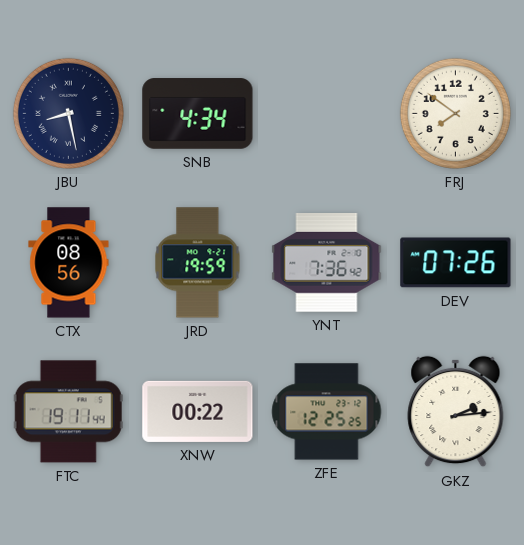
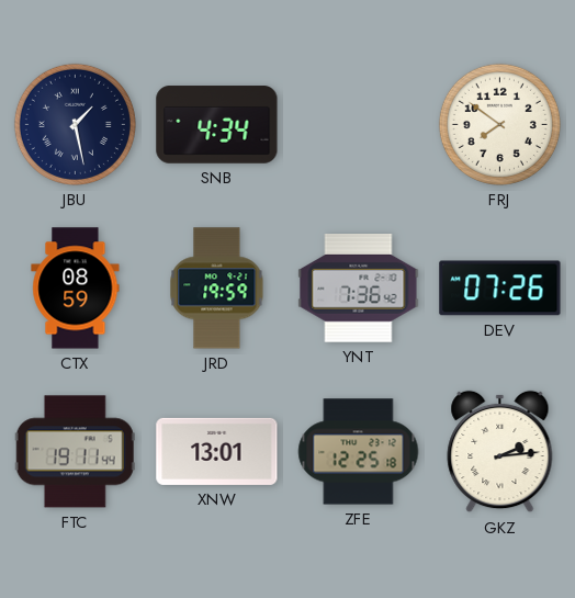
JBU: 8:28 -> 1:28 (75, 124)
CTX: 08:56 -> 08:59 (76, 289)
XNW: 00:22 -> 13:01 (217, 451)
ZFE: 12:25:25 -> 12:25:18 (359, 452)
